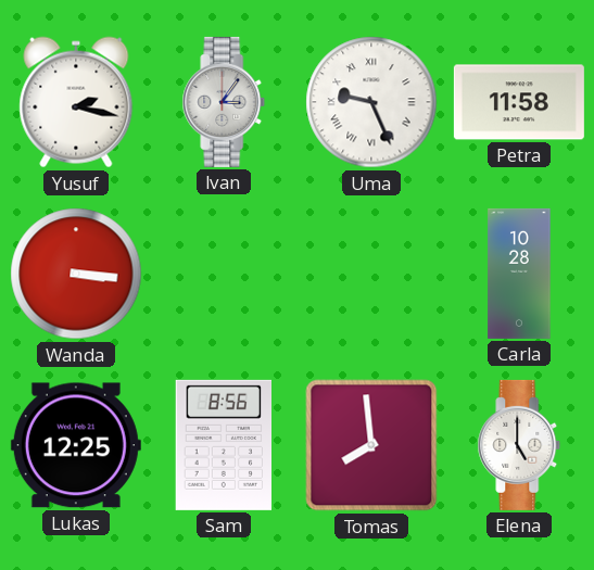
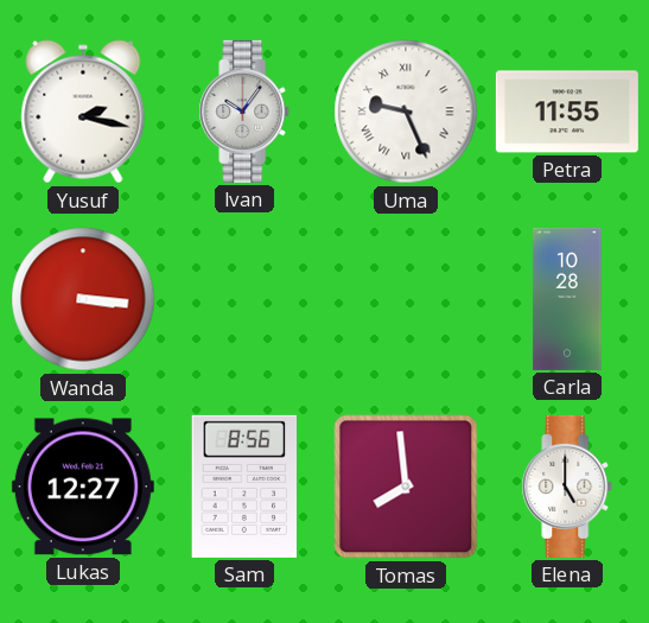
Ivan: 3:06 -> 10:06 (244, 112)
Petra: 11:58 -> 11:55 (567, 112)
Lukas: 12:25 -> 12:27 (83, 487)
